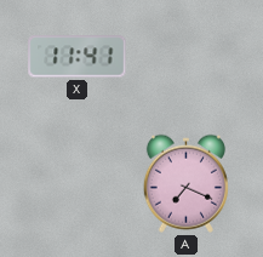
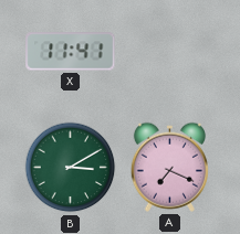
B: none -> 3:10 (71, 168)
